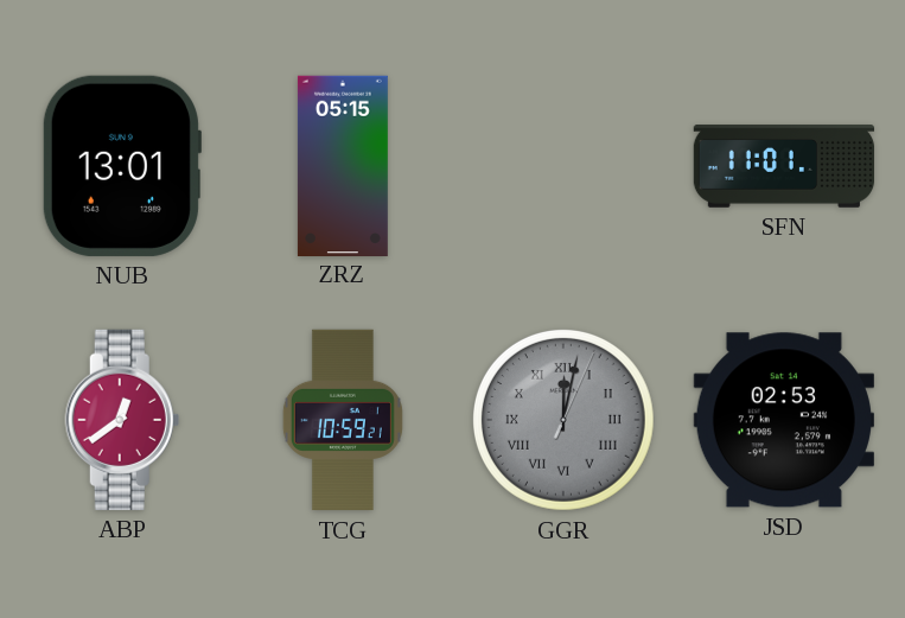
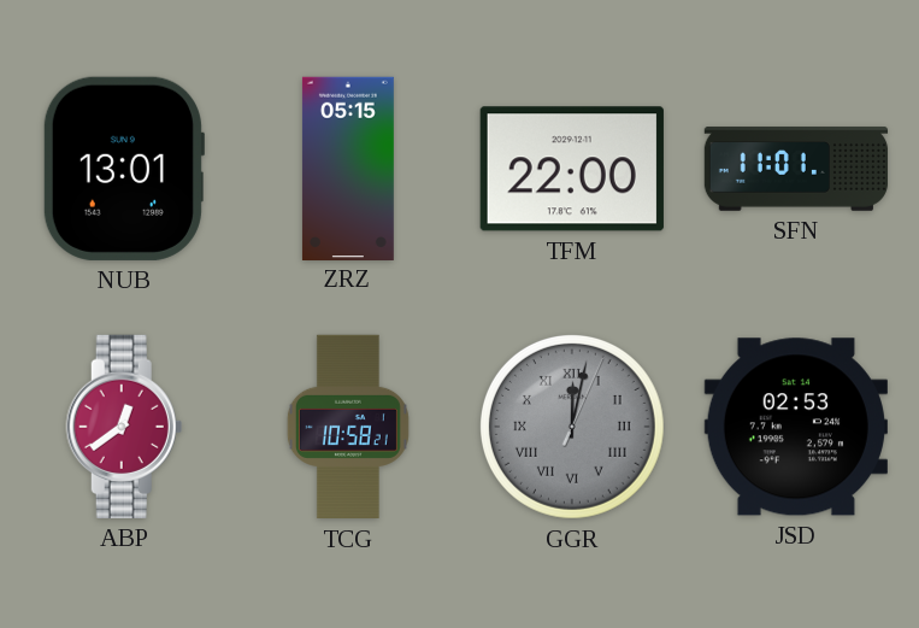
TFM: none -> 22:00 (572, 169)
TCG: 10:59 -> 10:58 (348, 427)
